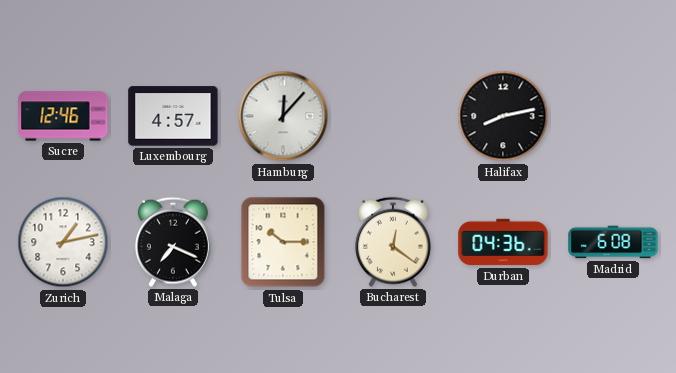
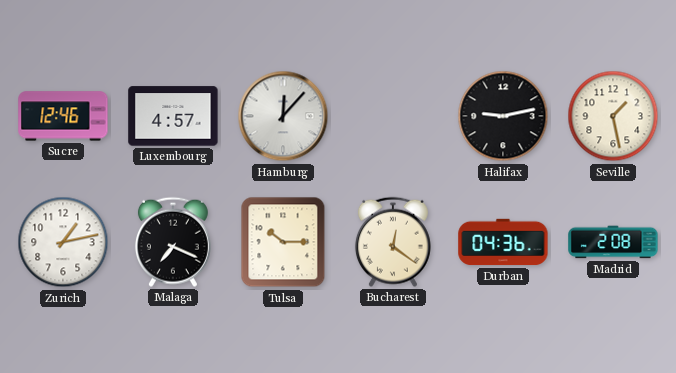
Halifax: 8:13 -> 9:13 (503, 116)
Seville: none -> 1:28 (613, 116)
Madrid: 6:08 -> 2:08 (613, 242)
